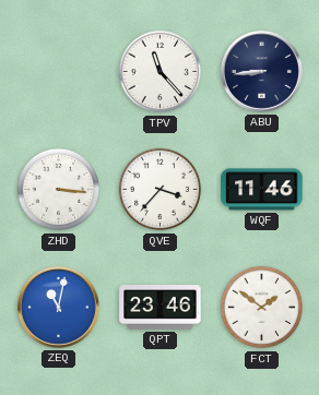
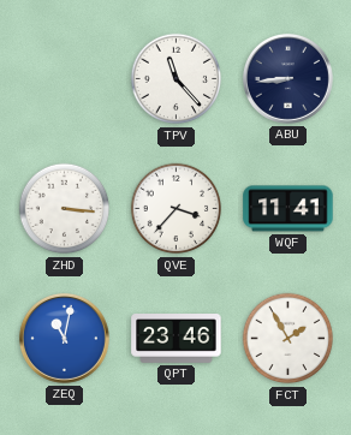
WQF: 11:46 -> 11:41 (288, 209)
FCT: 1:51 -> 1:55 (288, 339)
